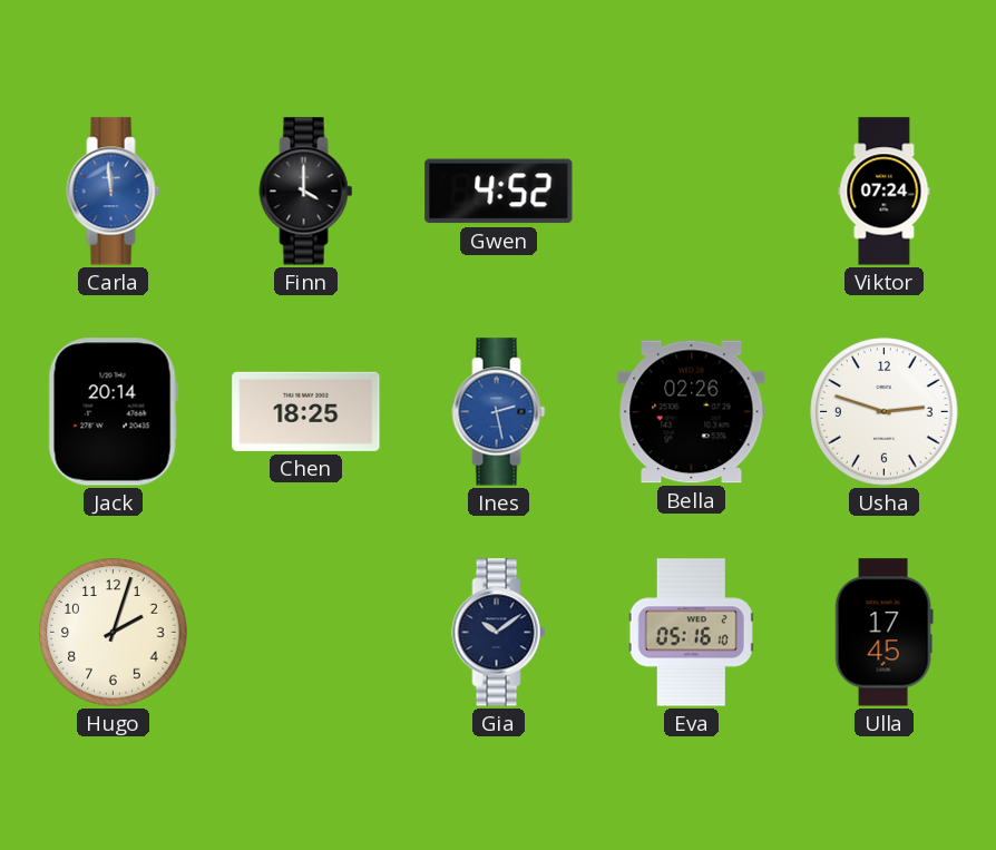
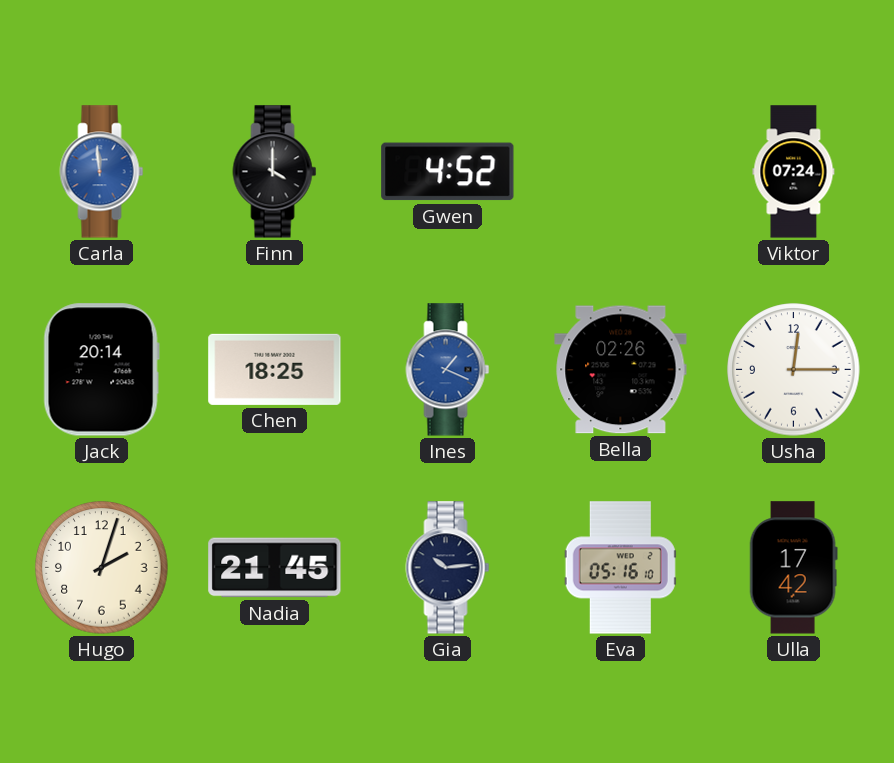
Ines: 2:28 -> 1:19 (448, 370)
Usha: 2:48 -> 12:15 (794, 370)
Nadia: none -> 21:45 (275, 568)
Gia: 10:09 -> 10:14 (448, 568)
Ulla: 17:45 -> 17:42 (793, 568)
